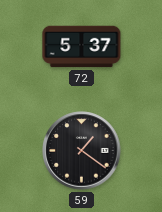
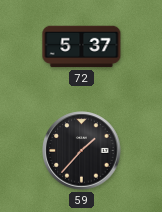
59: 1:21 -> 1:37 (82, 151)
